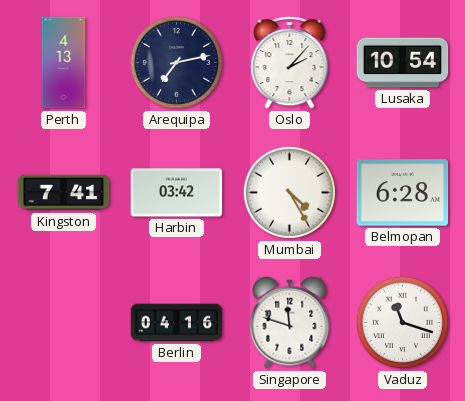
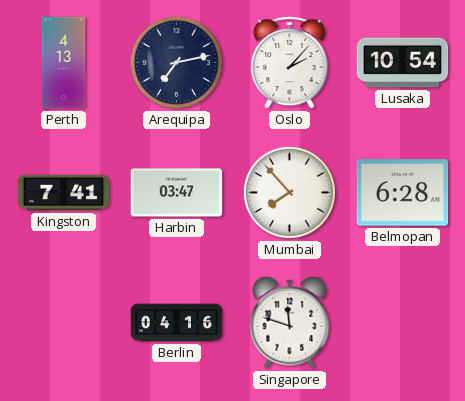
Harbin: 03:42 -> 03:47 (177, 193)
Mumbai: 4:25 -> 7:53 (289, 192)
Vaduz: 11:18 -> none (402, 322)
